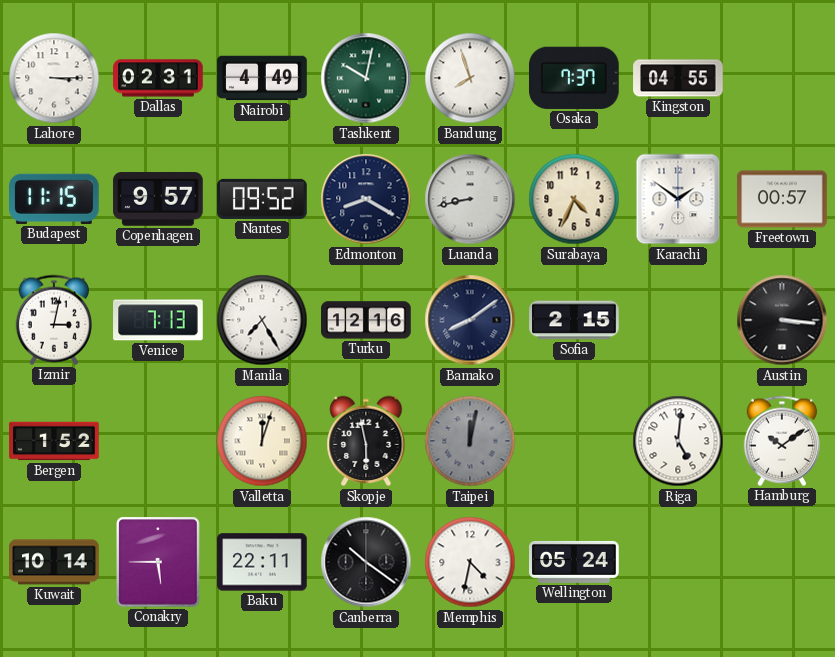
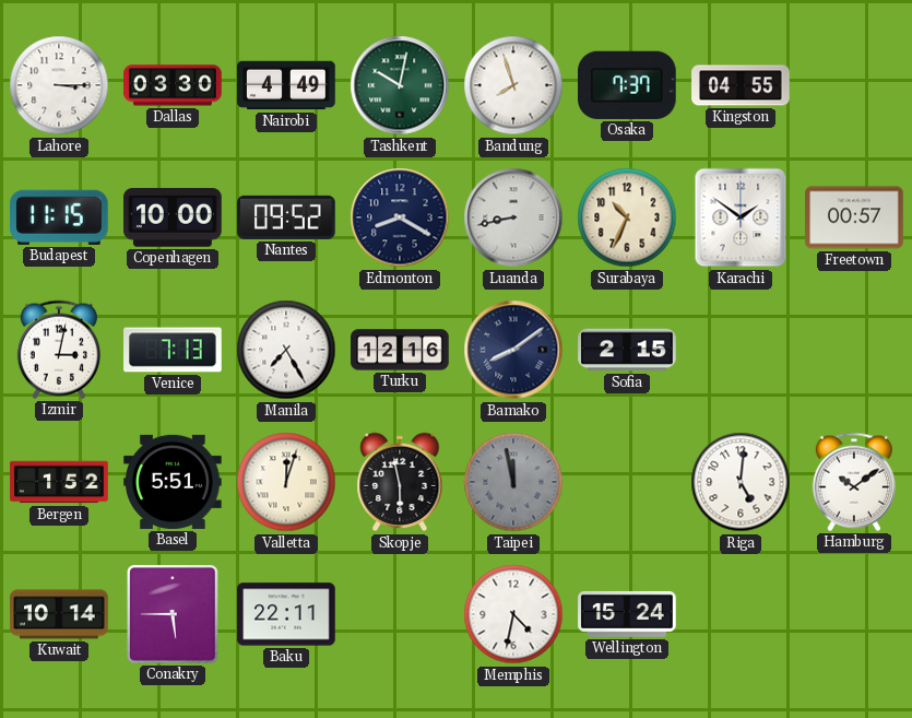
Dallas: 02:31 -> 03:30 (173, 85)
Copenhagen: 9:57 -> 10:00 (173, 217)
Surabaya: 4:34 -> 10:34 (627, 217)
Austin: 3:16 -> none (782, 320)
Basel: none -> 5:51 (173, 482)
Taipei: 12:02 -> 11:58 (513, 482)
Canberra: 10:21 -> none (366, 562)
Wellington: 05:24 -> 15:24 (627, 614)
